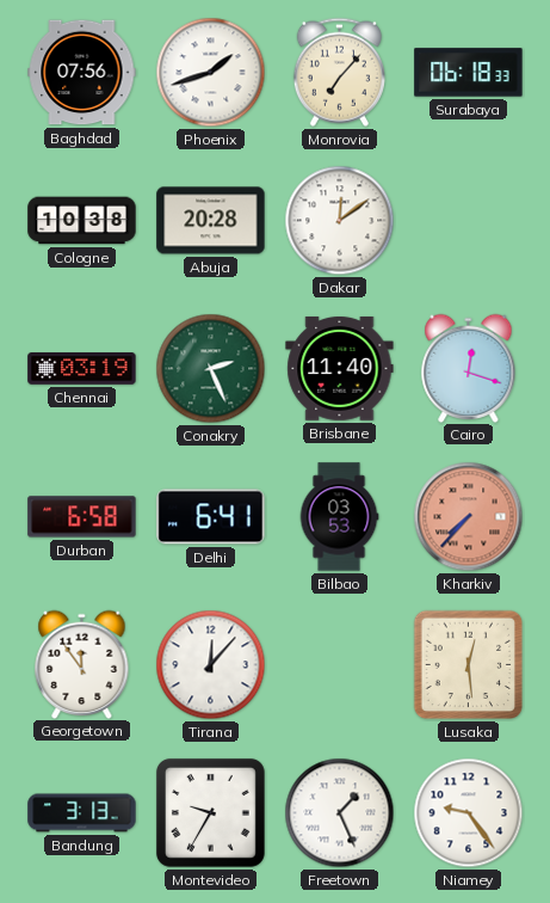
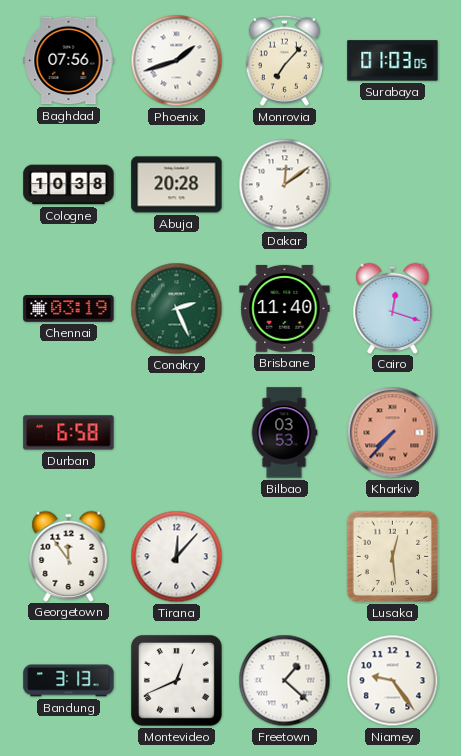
Surabaya: 06:18 -> 01:03 (393, 61)
Delhi: 6:41 -> none (211, 517)
Montevideo: 9:35 -> 12:41 (176, 680)
Freetown: 1:26 -> 1:22 (285, 681)
